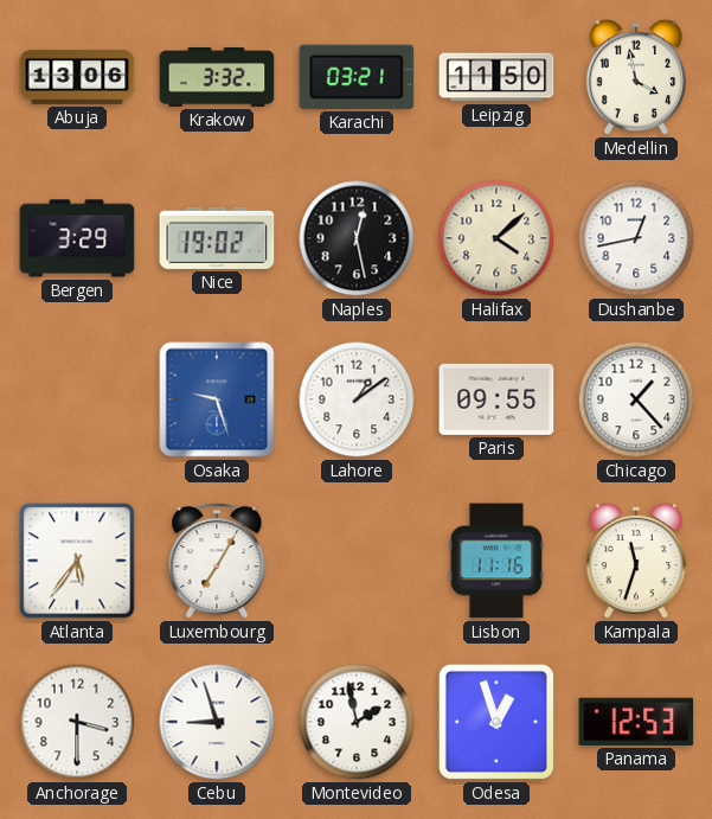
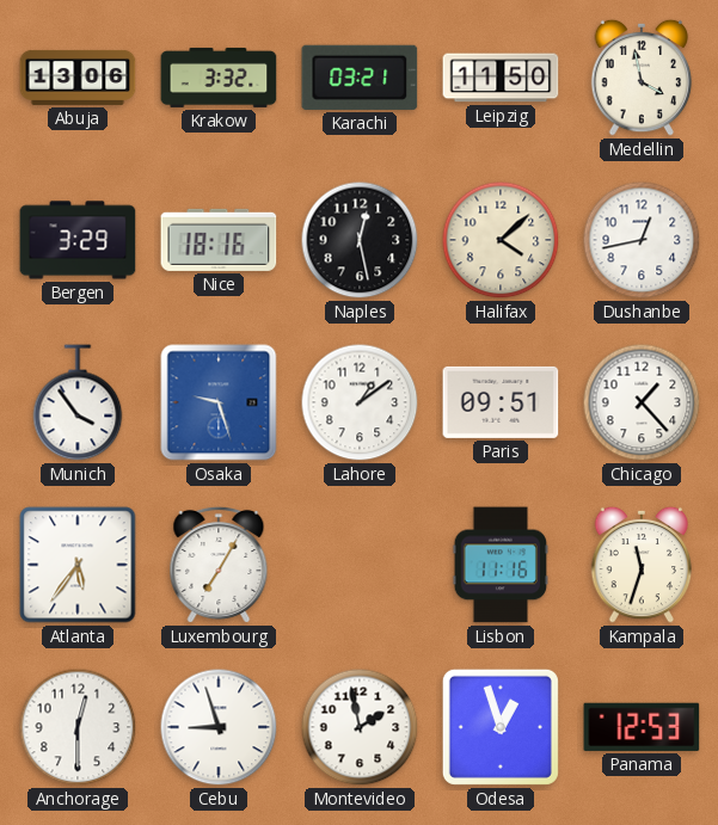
Nice: 19:02 -> 18:16 (219, 240)
Munich: none -> 3:54 (78, 402)
Paris: 09:55 -> 09:51 (501, 402)
Anchorage: 3:30 -> 12:30 (78, 727)
